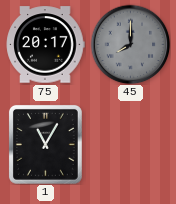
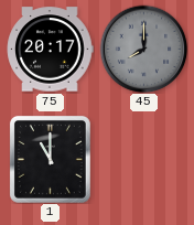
1: 11:05 -> 11:00 (50, 159)
